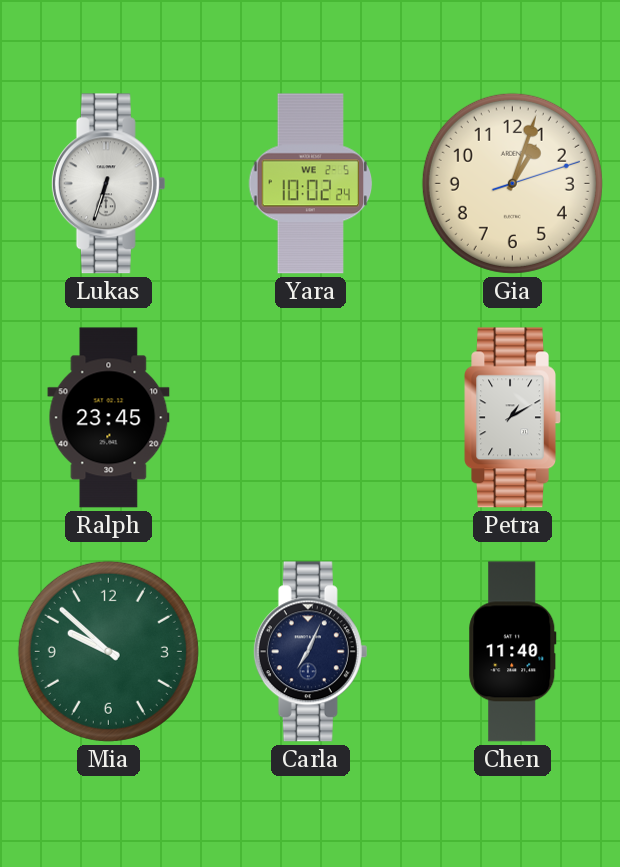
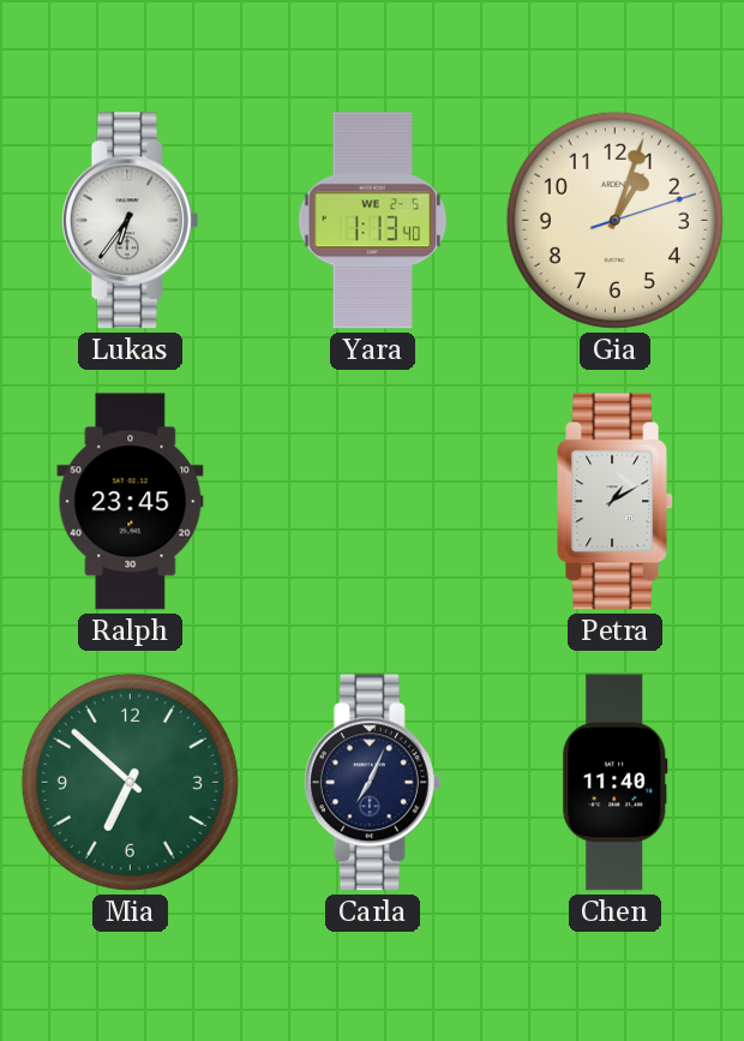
Lukas: 6:33 -> 6:36 (130, 221)
Yara: 10:02 -> 1:13 (373, 221)
Mia: 9:52 -> 6:52 (130, 782)
